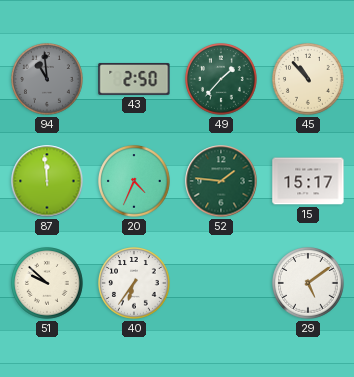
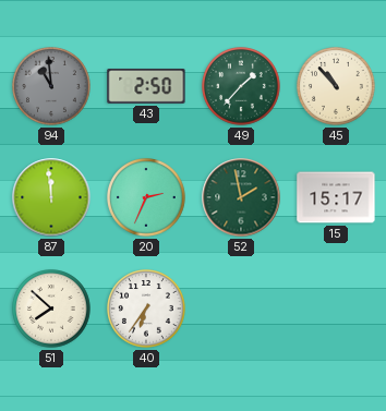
20: 4:34 -> 2:34 (147, 198)
52: 1:46 -> 1:58 (241, 197)
51: 9:52 -> 7:52 (52, 310)
29: 5:09 -> none (309, 284)
